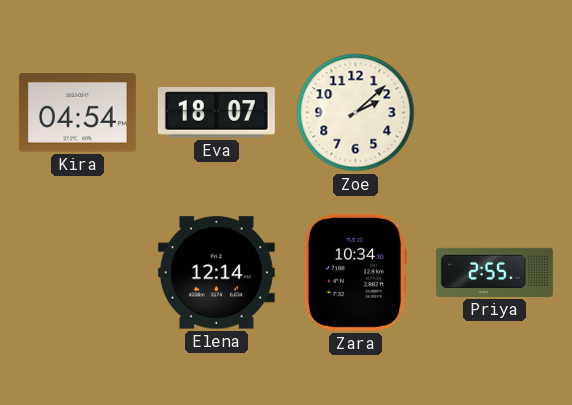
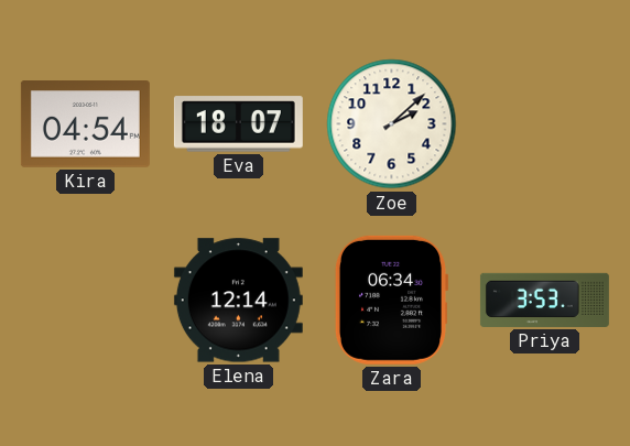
Zara: 10:34 -> 06:34 (391, 300)
Priya: 2:55 -> 3:53 (544, 300)
